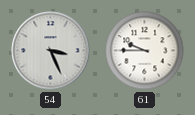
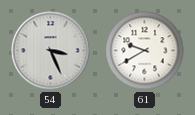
61: 9:45 -> 9:40 (145, 51)
